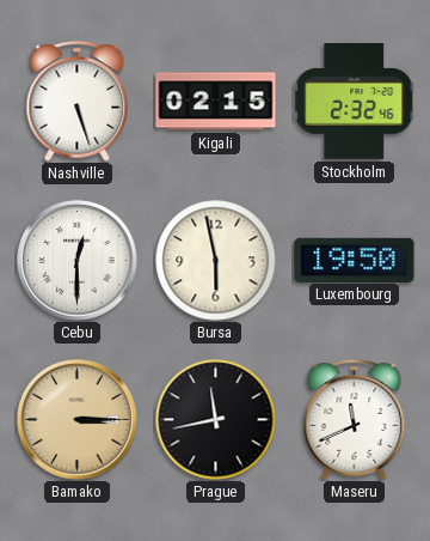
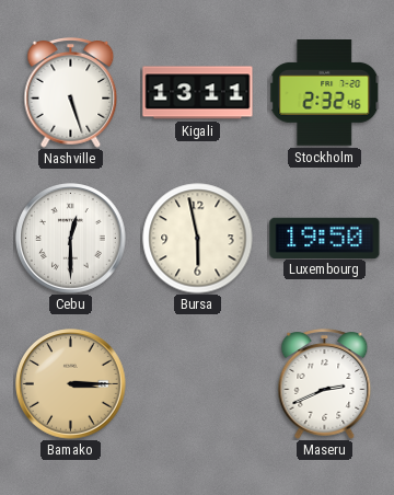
Kigali: 02:15 -> 13:11 (198, 93)
Prague: 11:43 -> none (216, 420)
Maseru: 11:41 -> 2:41 (325, 384)
